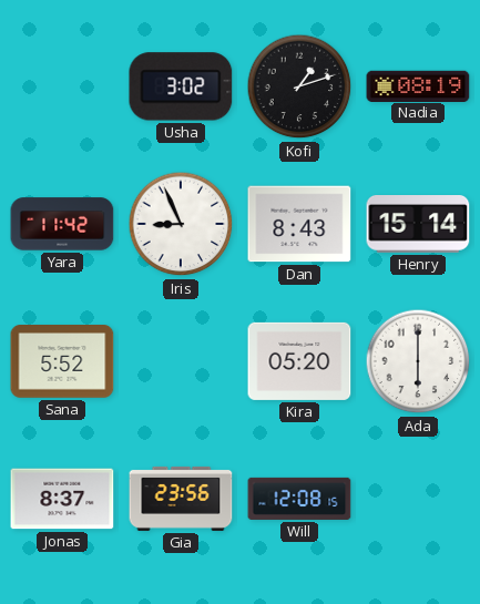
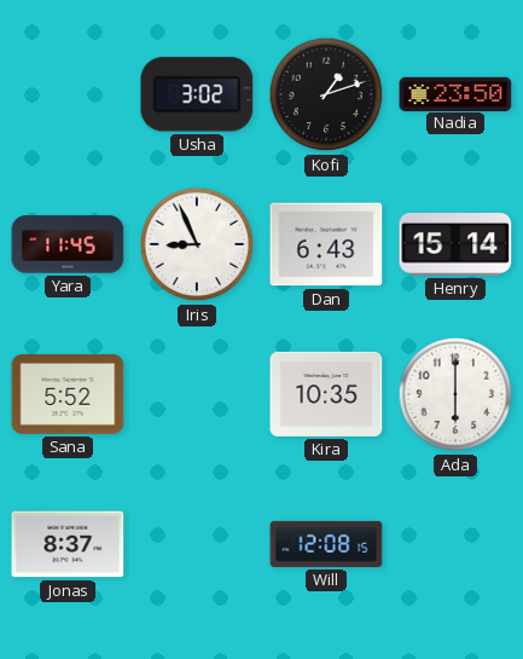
Nadia: 08:19 -> 23:50 (455, 93)
Yara: 11:42 -> 11:45 (68, 244)
Dan: 8:43 -> 6:43 (326, 244)
Kira: 05:20 -> 10:35 (326, 394)
Gia: 23:56 -> none (181, 499)
